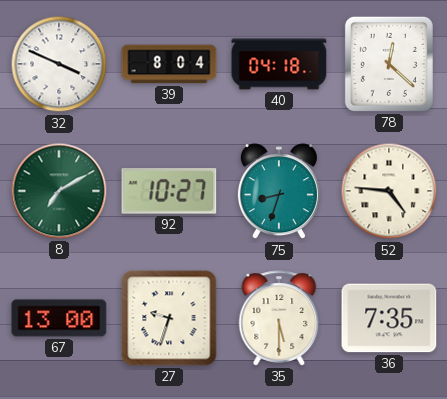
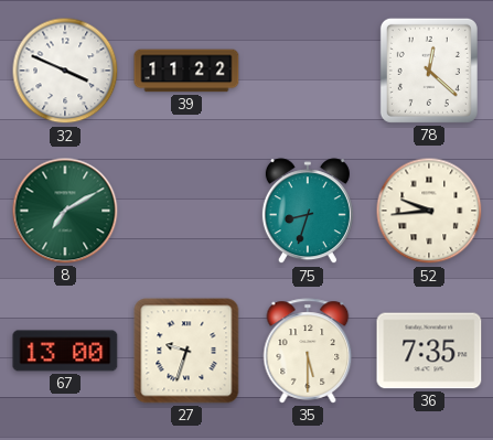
39: 8:04 -> 11:22 (186, 71)
40: 04:18 -> none (279, 64)
92: 10:27 -> none (169, 191)
52: 4:46 -> 9:44 (429, 211)
